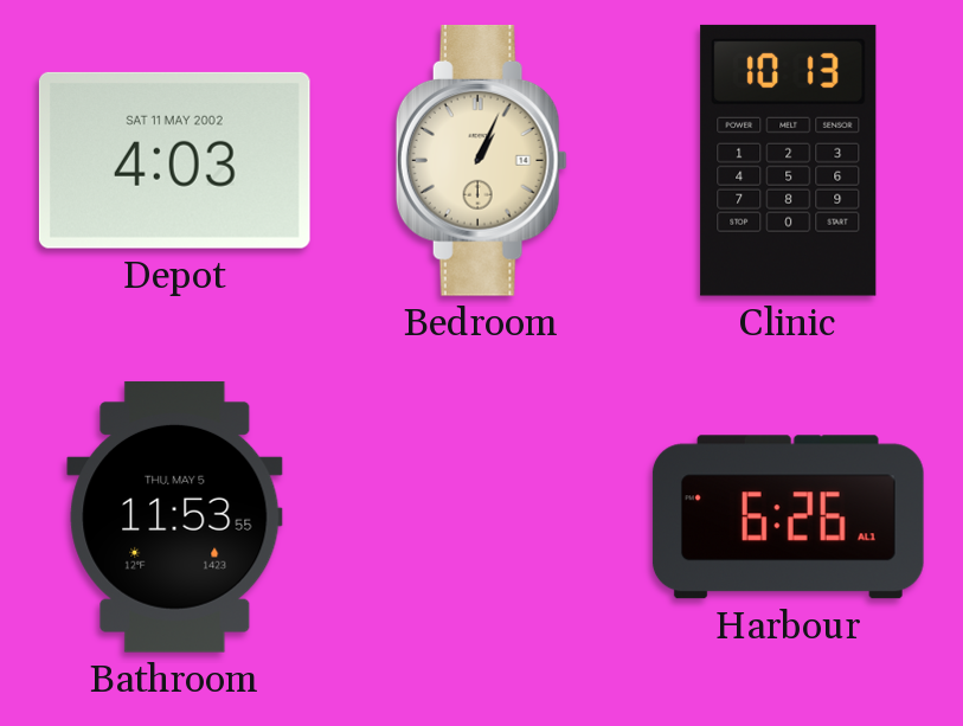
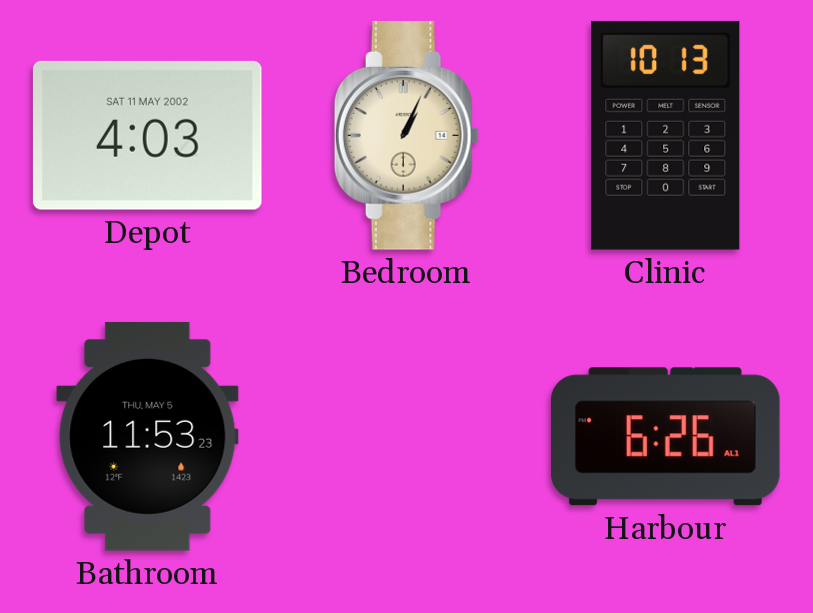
Bathroom: 11:53:55 -> 11:53:23 (148, 436)
